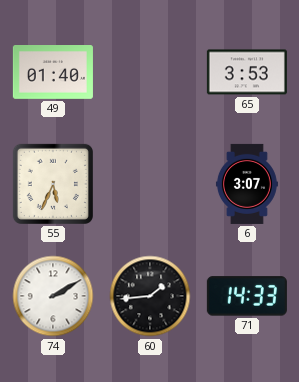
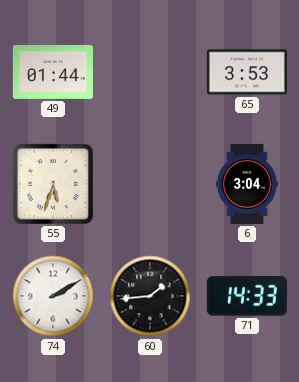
49: 01:40 -> 01:44 (53, 73)
55: 5:34 -> 5:33 (53, 184)
6: 3:07 -> 3:04 (247, 184)
